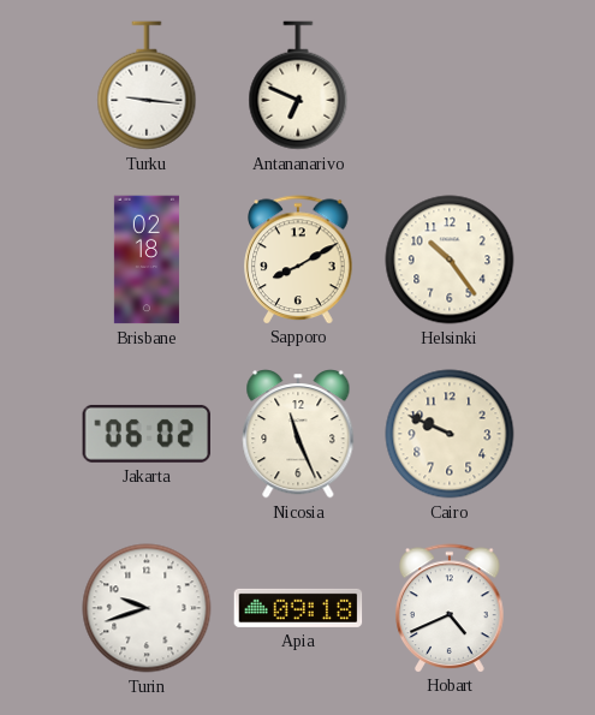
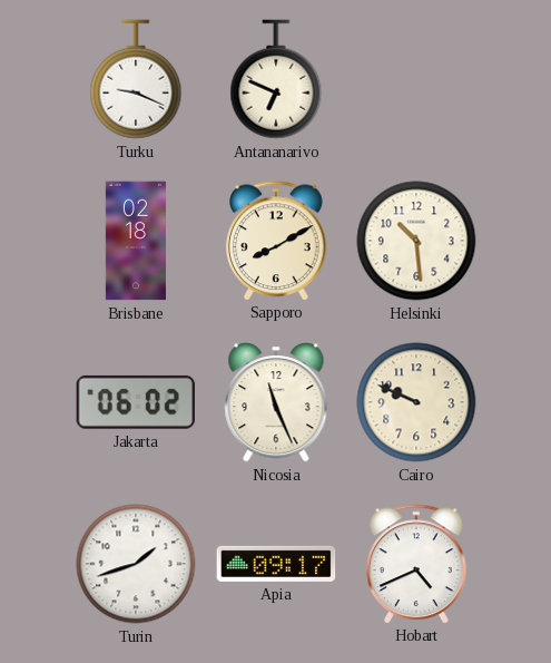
Turku: 9:16 -> 9:19 (136, 79)
Helsinki: 10:24 -> 10:29 (416, 241)
Turin: 9:42 -> 1:42 (136, 564)
Apia: 09:18 -> 09:17 (276, 564)
